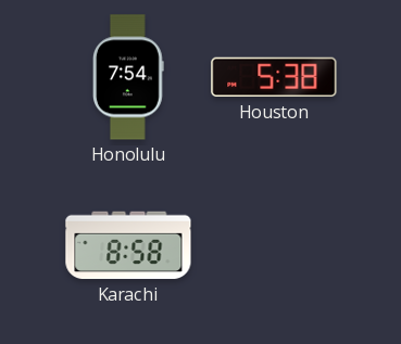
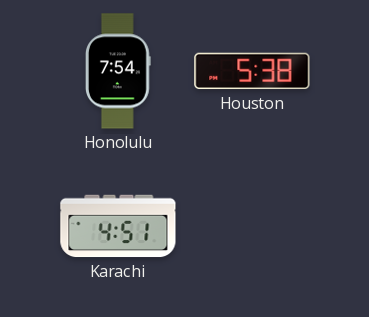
Karachi: 8:58 -> 4:51 (118, 226)
